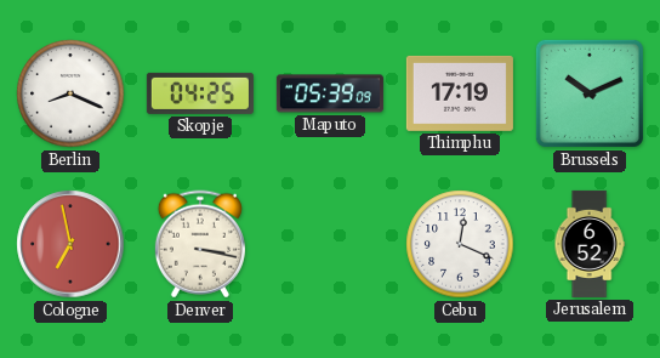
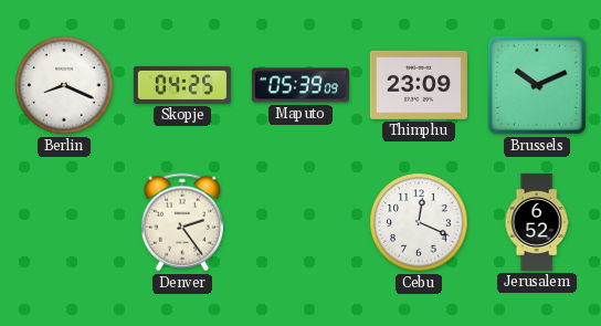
Thimphu: 17:19 -> 23:09 (419, 85)
Cologne: 6:58 -> none (70, 244)
Denver: 3:17 -> 2:24 (182, 222)
